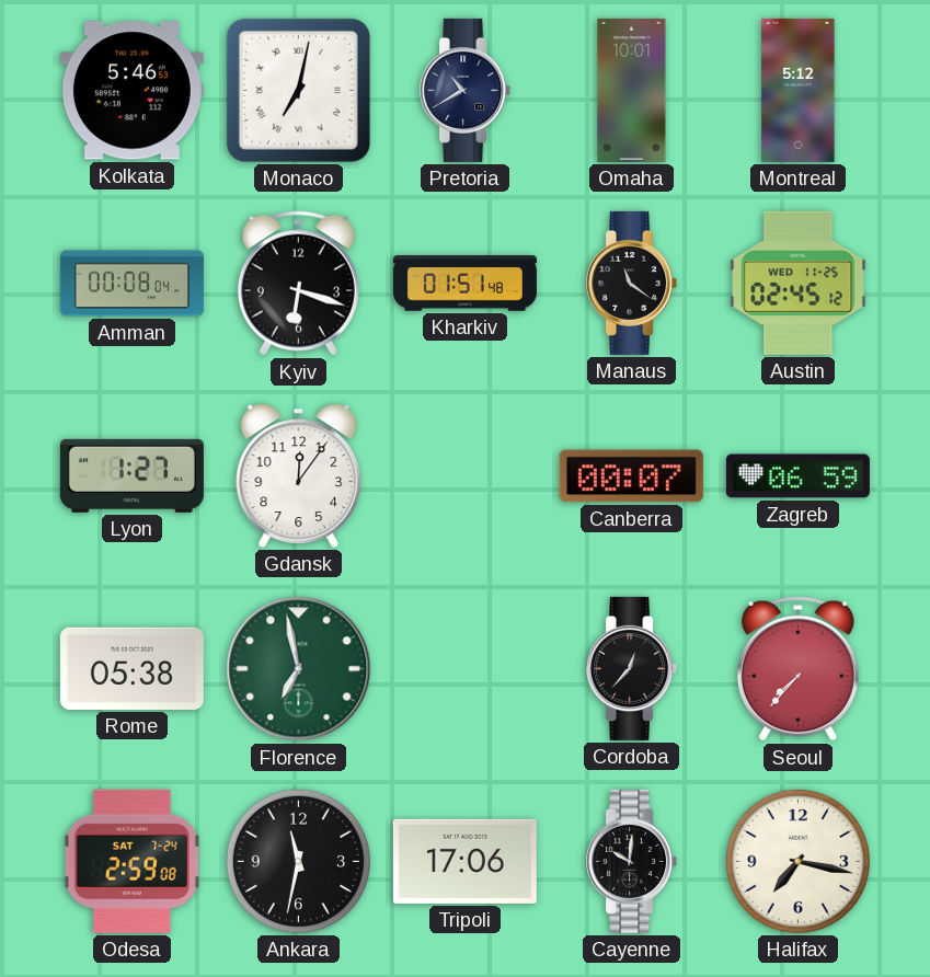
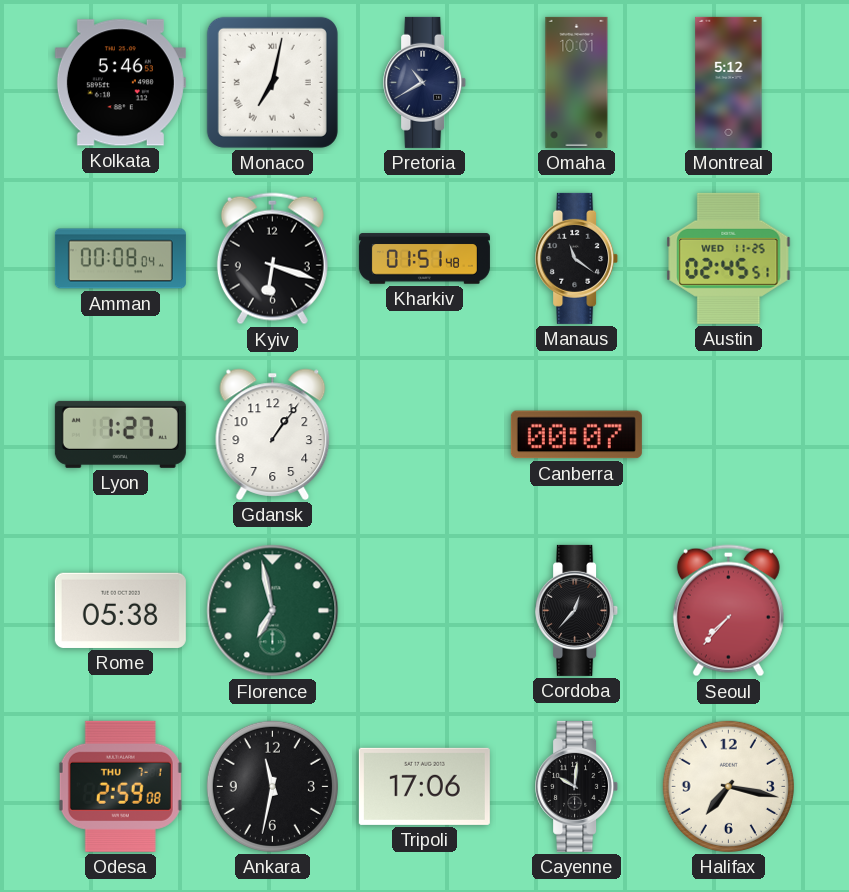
Austin: 02:45:12 -> 02:45:51 (729, 258)
Gdansk: 12:06 -> 1:06 (273, 434)
Zagreb: 06:59 -> none (797, 476)
Odesa date: SAT 7-24 -> THU 7-1 (120, 786)
